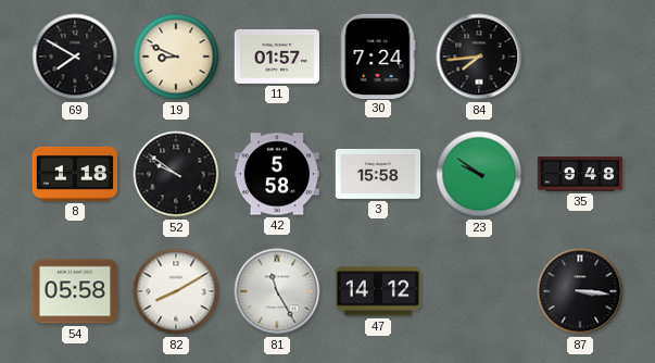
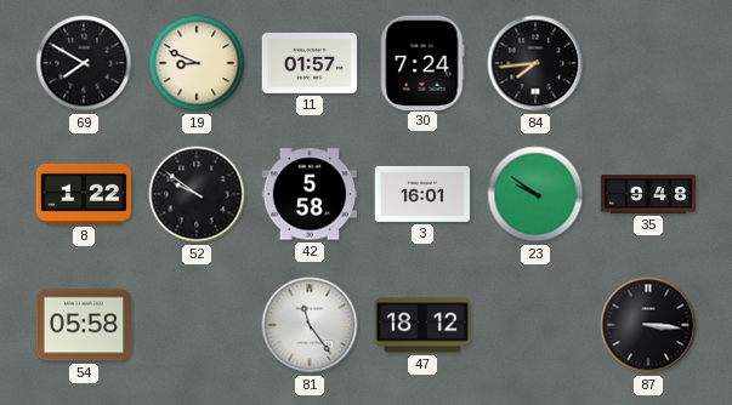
8: 1:18 -> 1:22 (84, 194)
3: 15:58 -> 16:01 (422, 194)
82: 8:10 -> none (176, 291)
81: 11:25 -> 11:24 (310, 325)
47: 14:12 -> 18:12 (421, 325)
